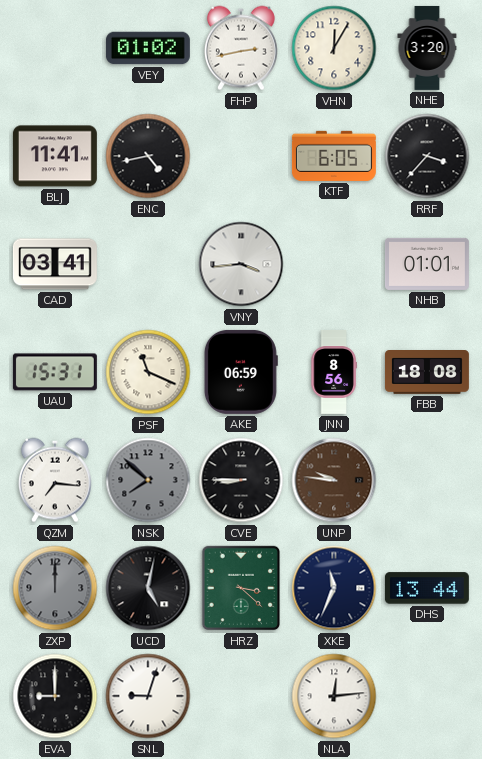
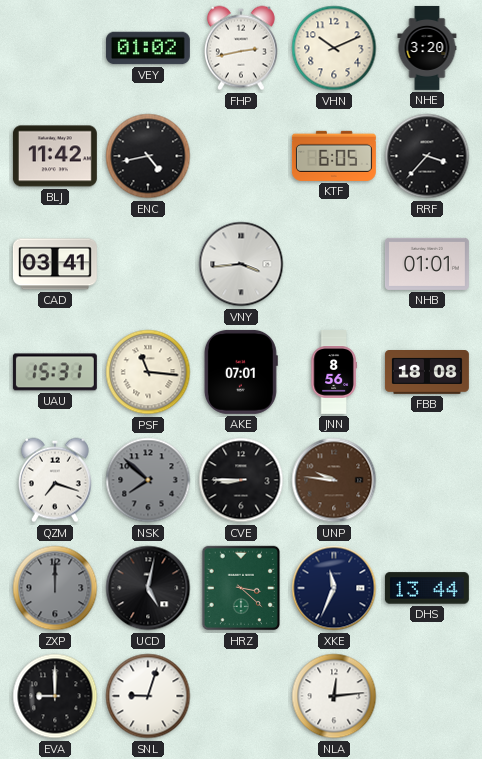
VHN: 12:05 -> 10:11 (334, 48)
BLJ: 11:41 -> 11:42 (55, 156)
PSF: 11:19 -> 11:16 (148, 372)
AKE: 06:59 -> 07:01 (241, 372)
QZM: 7:16 -> 7:18 (55, 480)
